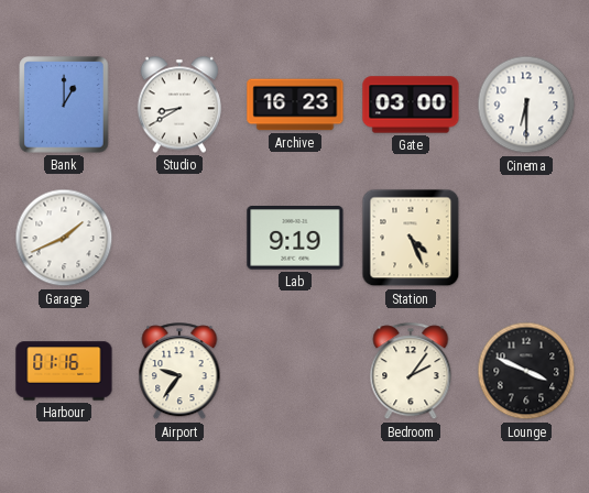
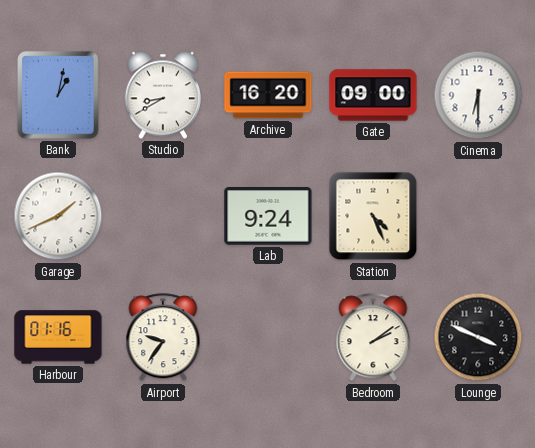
Bank: 1:00 -> 1:02 (58, 95)
Archive: 16:23 -> 16:20 (268, 95)
Gate: 03:00 -> 09:00 (373, 95)
Lab: 9:19 -> 9:24 (268, 216)
Bedroom: 2:06 -> 2:09 (373, 338)
